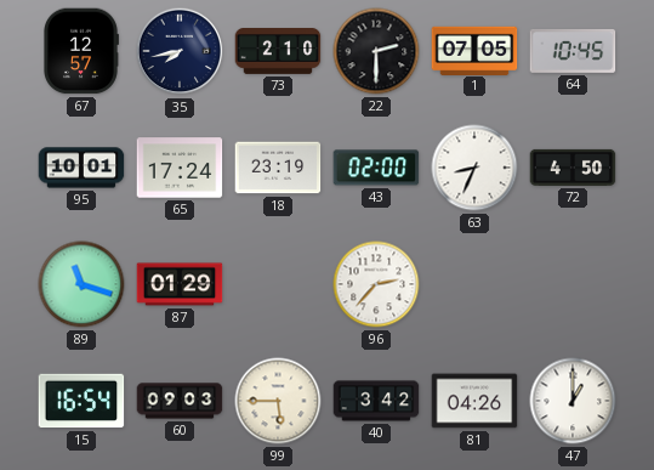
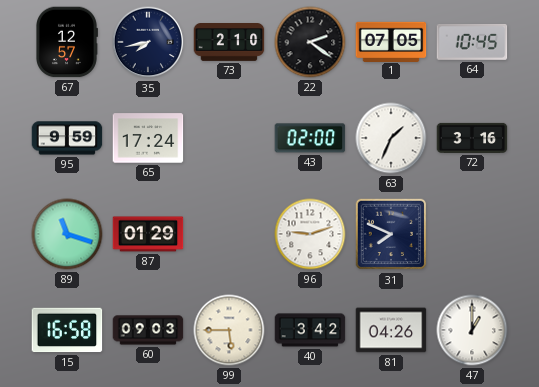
22: 2:30 -> 2:21 (310, 42)
95: 10:01 -> 9:59 (67, 138)
18: 23:19 -> none (278, 168)
63: 8:34 -> 1:34 (391, 138)
72: 4:50 -> 3:16 (472, 138)
96: 2:37 -> 9:12 (310, 234)
31: none -> 7:49 (391, 234)
15: 16:54 -> 16:58 (67, 330)
